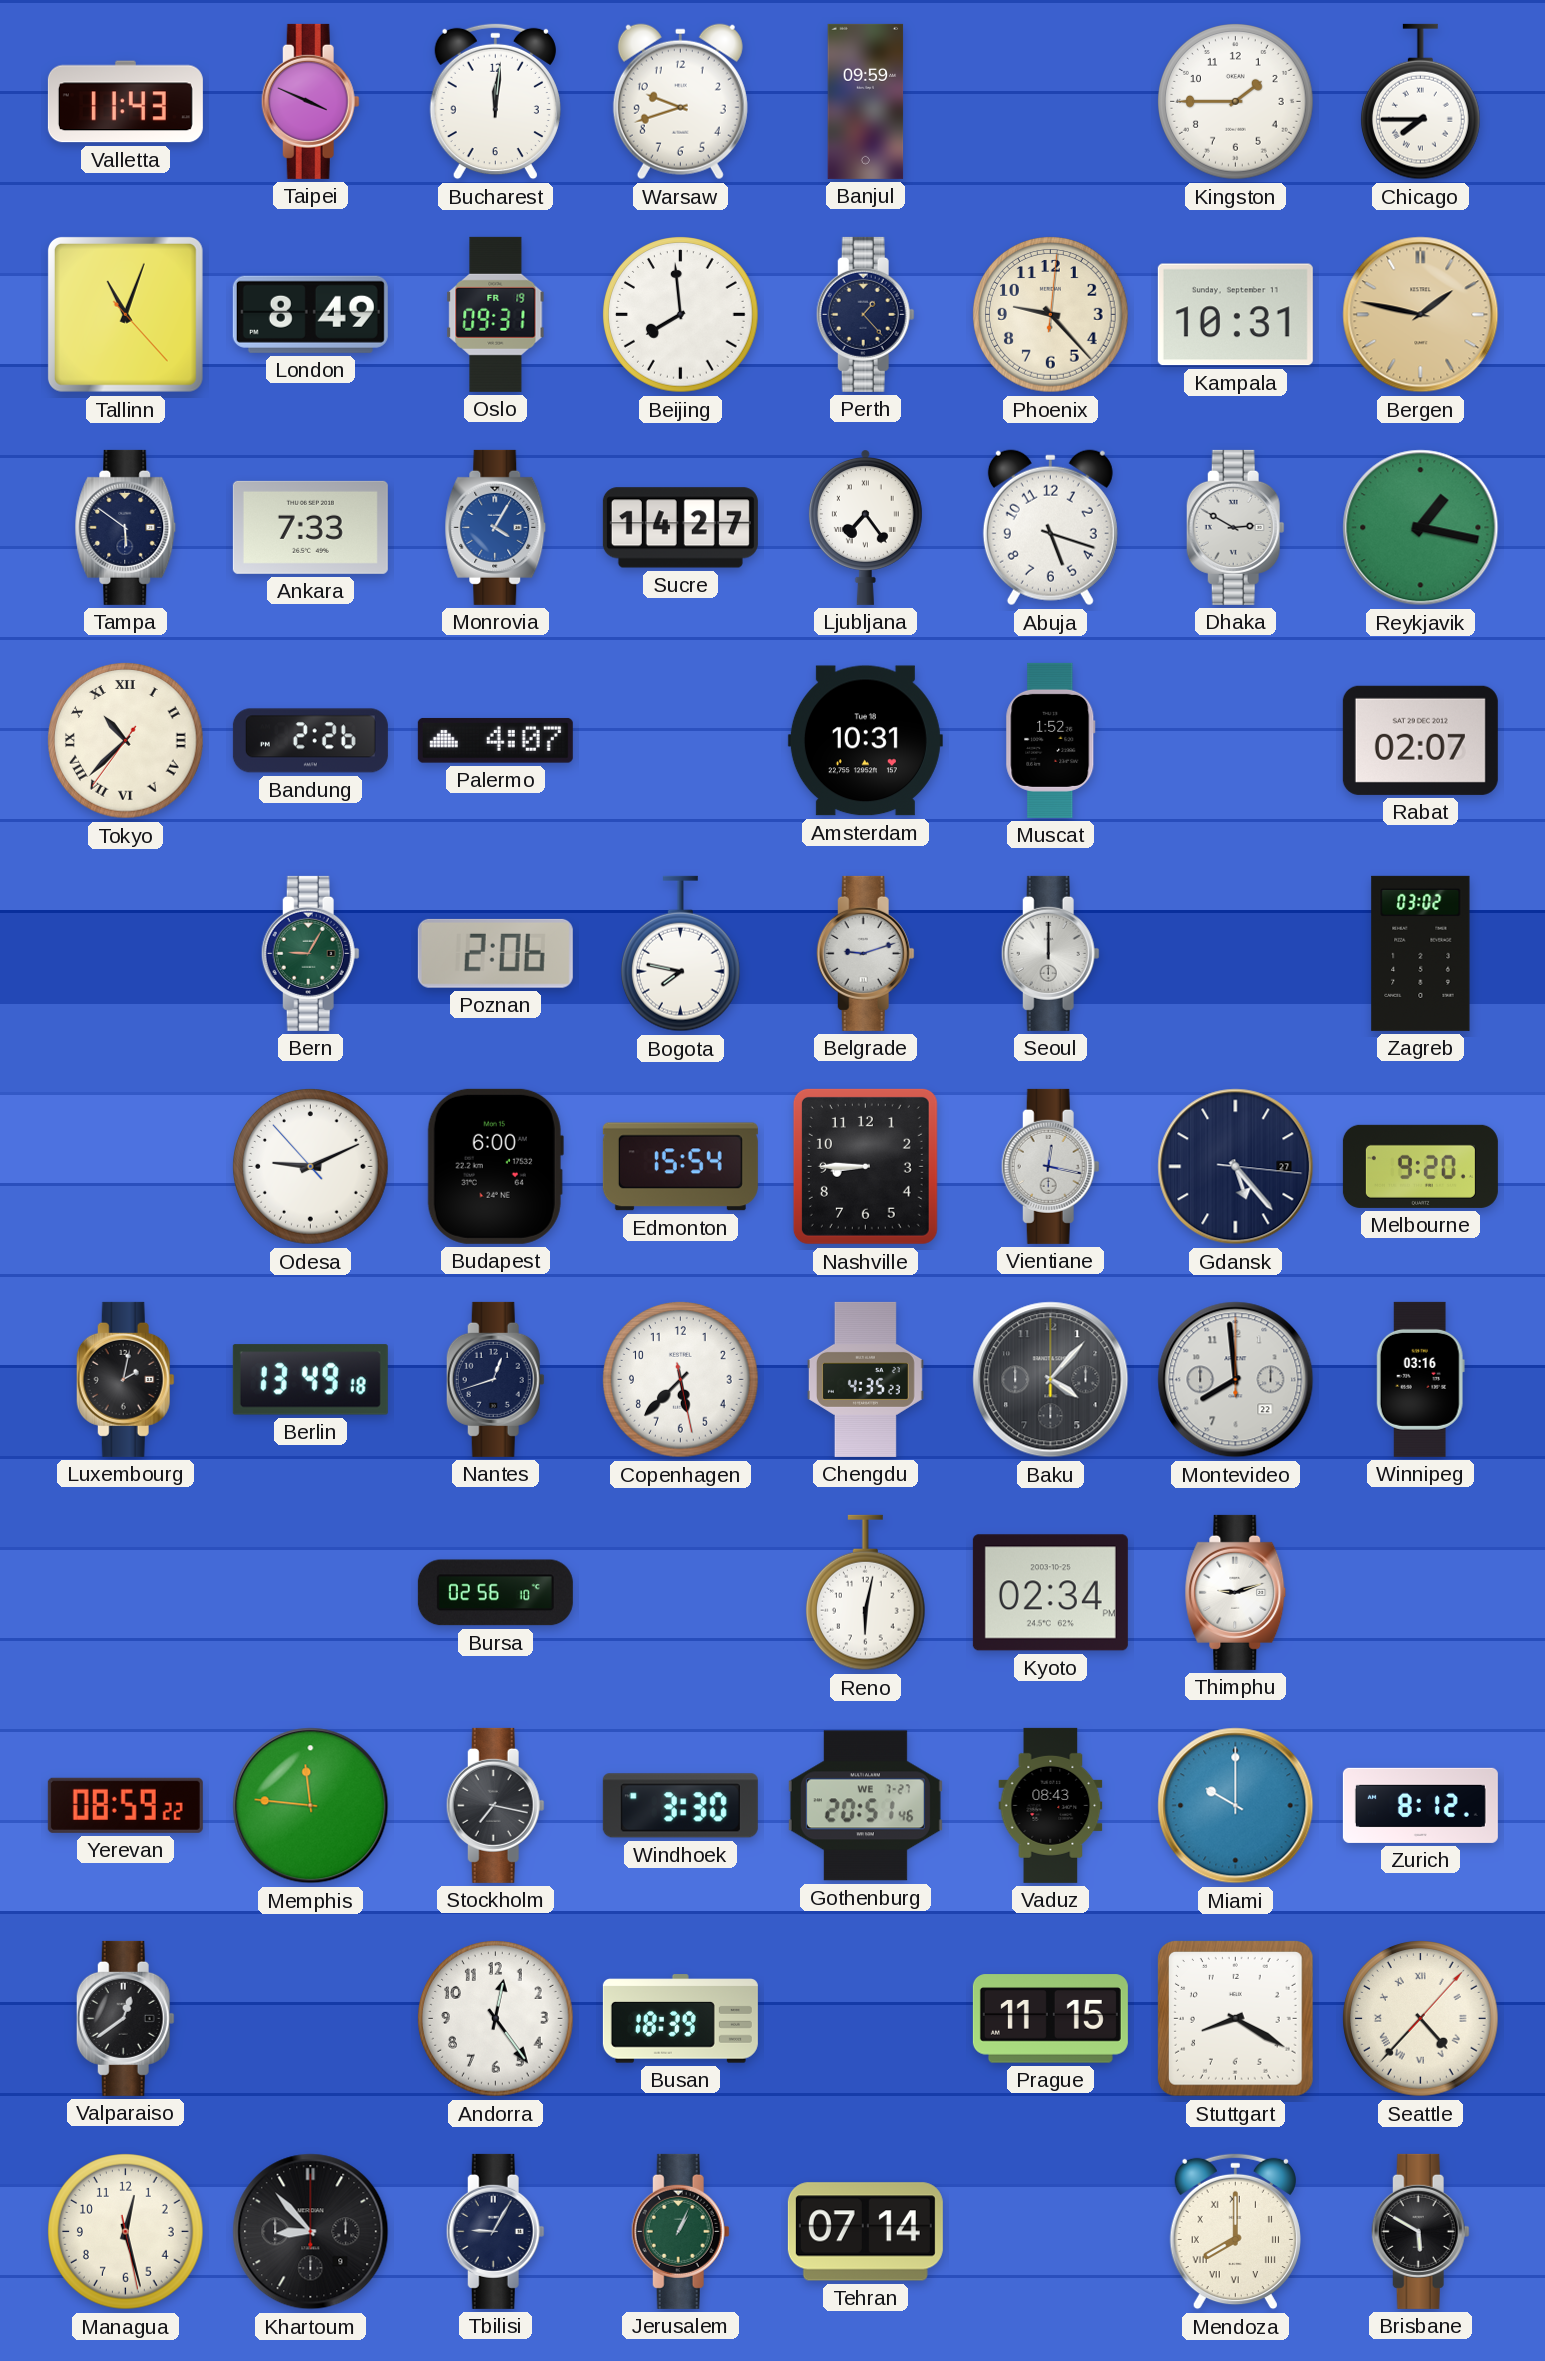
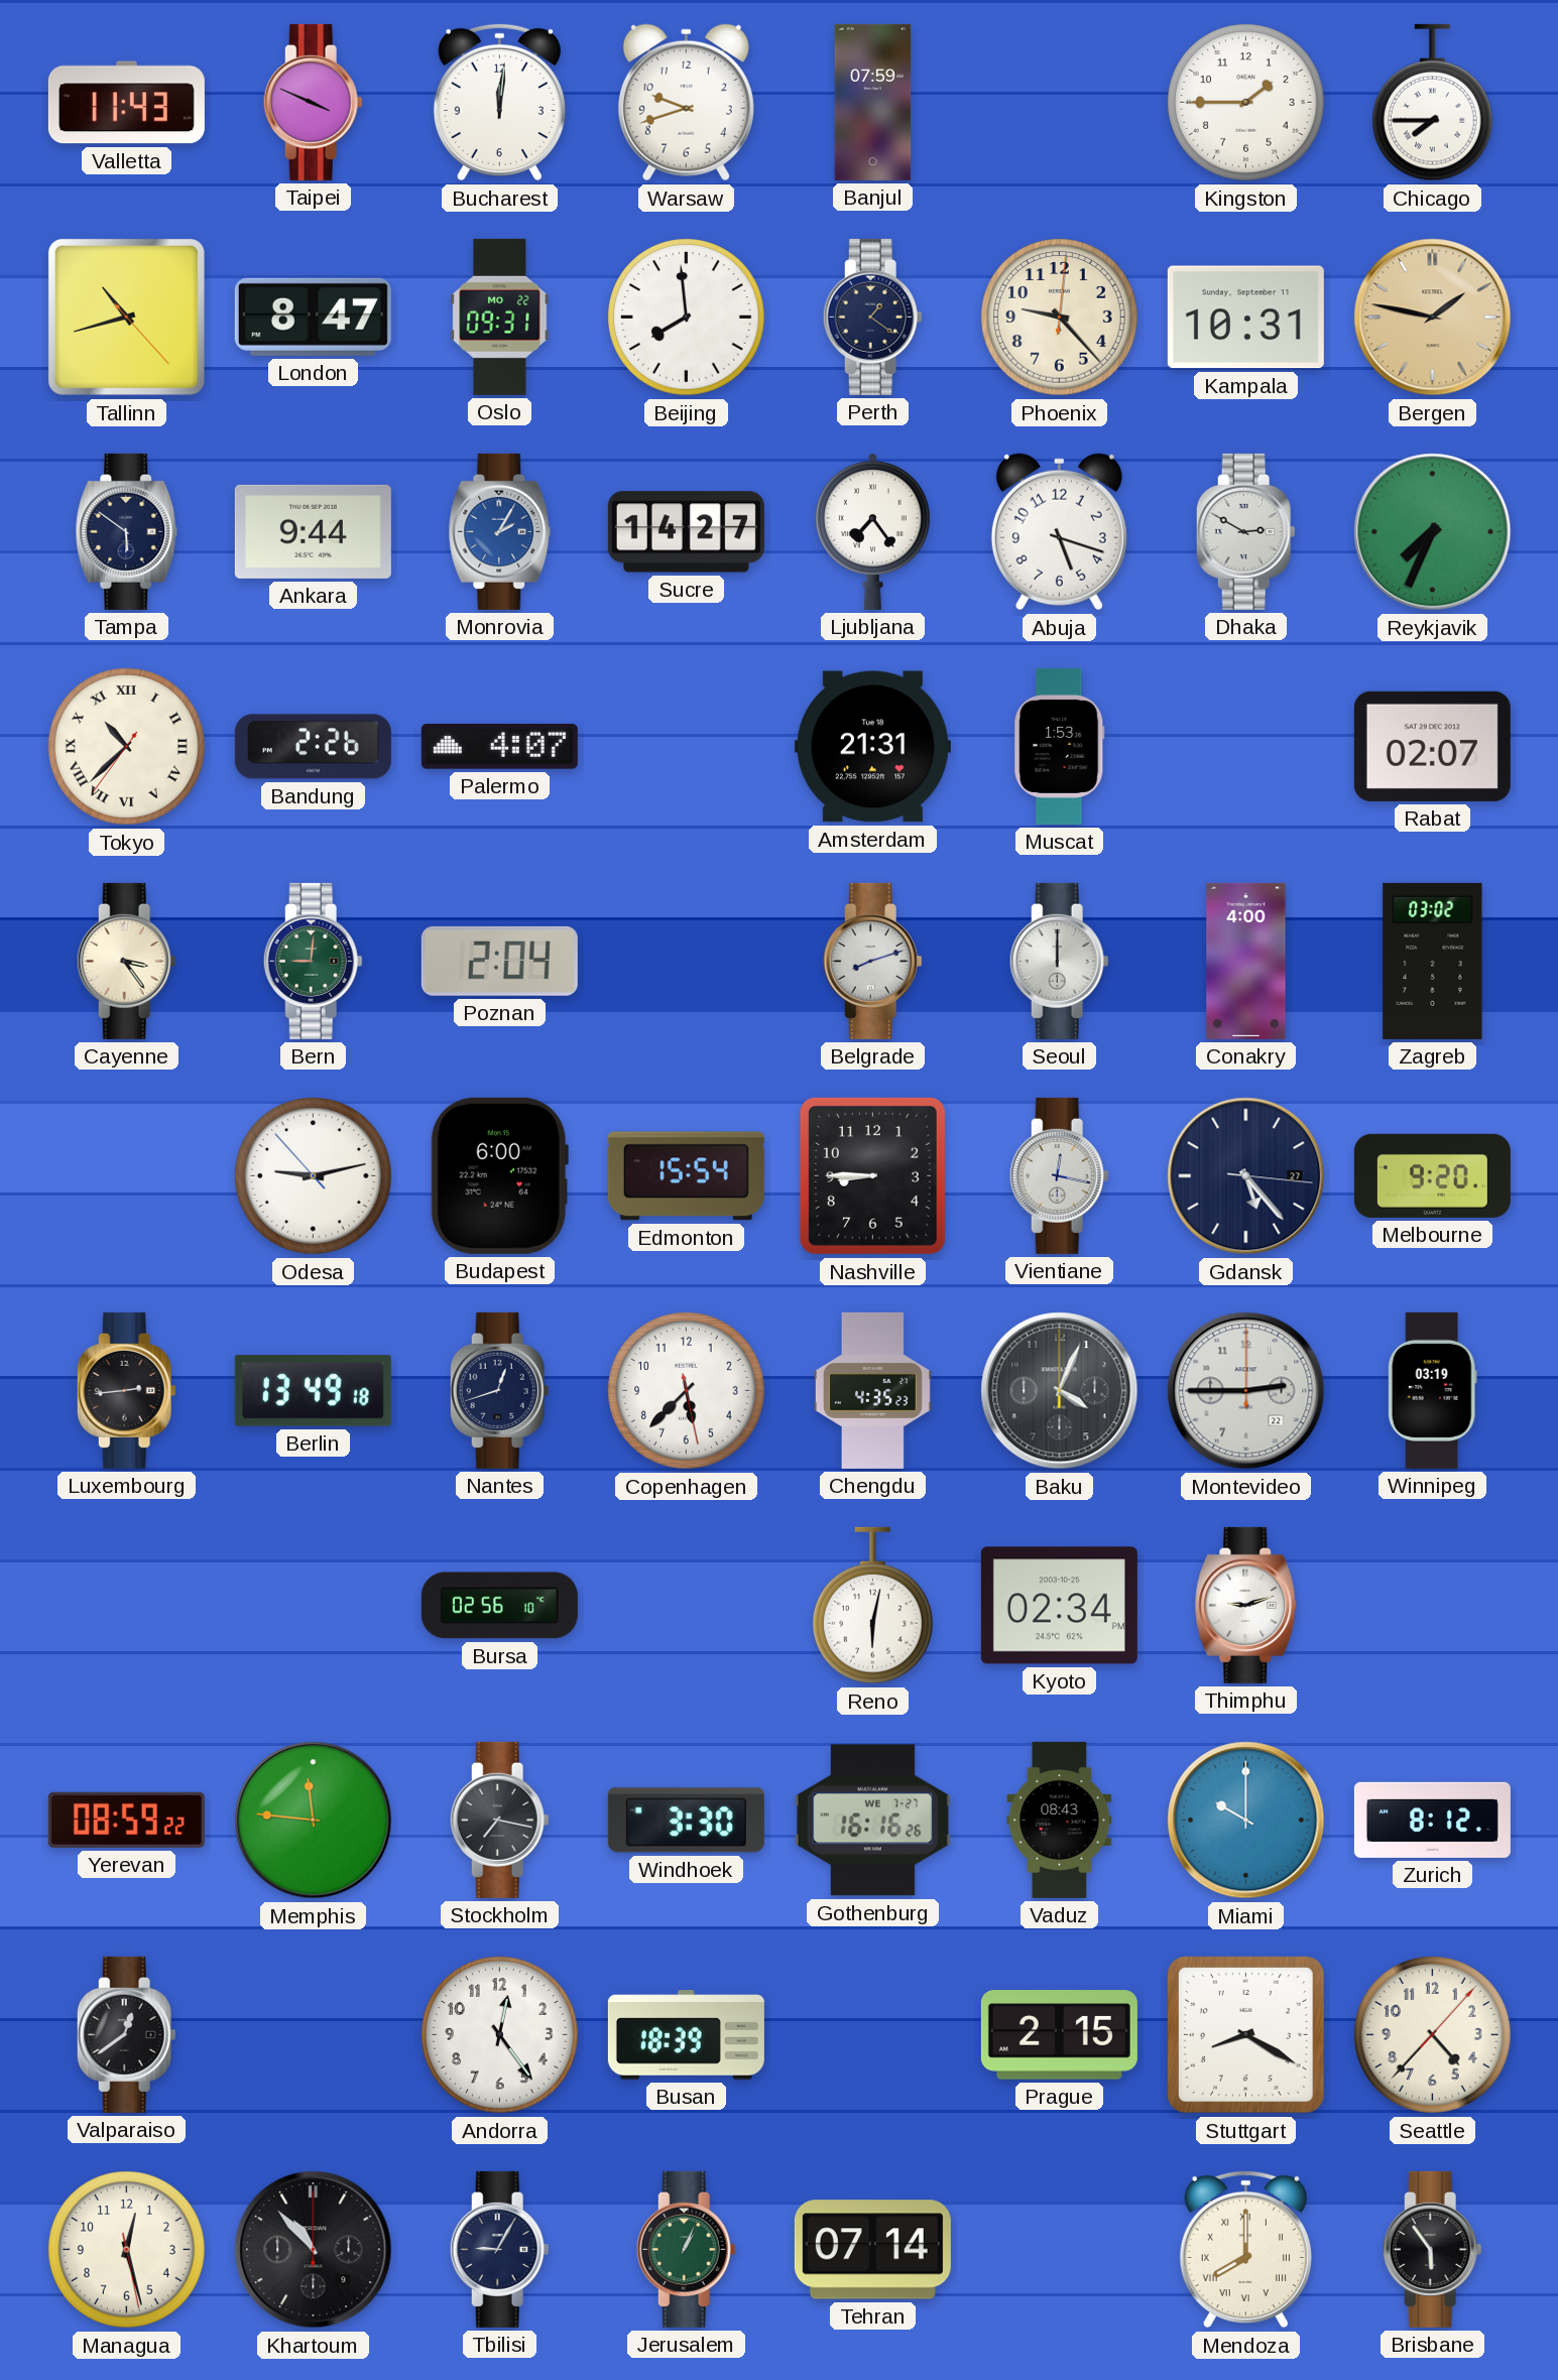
Banjul: 09:59 -> 07:59 (873, 102)
Tallinn: 11:03 -> 10:42 (126, 317)
London: 8:49 -> 8:47 (313, 317)
Oslo date: FR 19 -> MO 22 (500, 317)
Perth: 1:23 -> 1:21 (872, 317)
Ankara: 7:33 -> 9:44 (313, 531)
Monrovia: 4:05 -> 2:05 (500, 531)
Reykjavik: 1:17 -> 7:34 (1433, 532)
Amsterdam: 10:31 -> 21:31 (872, 747)
Muscat: 1:52 -> 1:53 (1060, 746)
Cayenne: none -> 3:24 (126, 961)
Bern: 9:05 -> 9:01 (313, 961)
Poznan: 2:06 -> 2:04 (499, 961)
Bogota: 7:47 -> none (680, 954)
Belgrade: 9:12 -> 8:12 (872, 961)
Conakry: none -> 4:00 (1246, 961)
Odesa: 9:10 -> 9:12 (314, 1176)
Luxembourg: 2:02 -> 2:44 (126, 1390)
Baku: 4:07 -> 4:04 (1060, 1391)
Montevideo: 7:59 -> 2:45 (1246, 1391)
Winnipeg: 03:16 -> 03:19 (1432, 1390)
Gothenburg: 20:51 -> 16:16 (872, 1821)
Prague: 11:15 -> 2:15 (1059, 2035)
Seattle numerals: Roman -> Arabic (1433, 2035)
Khartoum: 8:53 -> 10:53 (314, 2250)
Brisbane: 5:50 -> 5:54 (1432, 2249)
